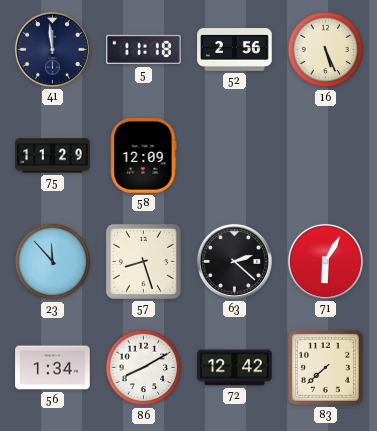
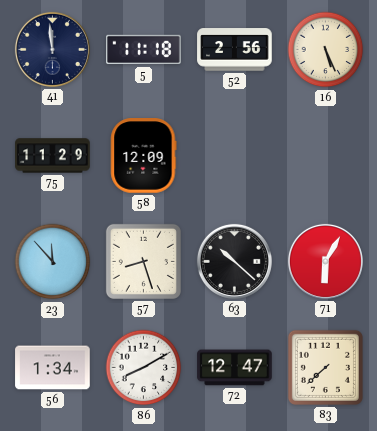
63: 2:22 -> 10:22 (234, 261)
72: 12:42 -> 12:47 (235, 368)
